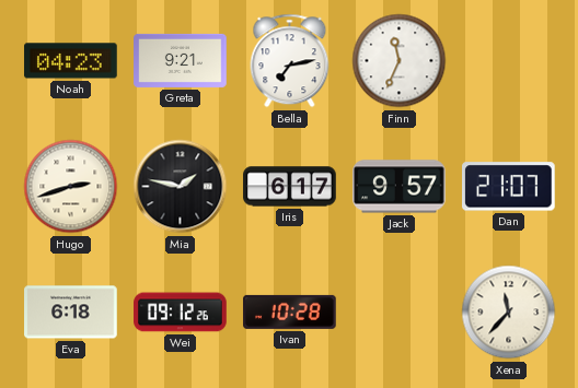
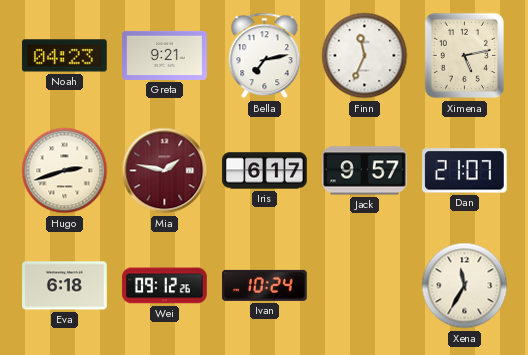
Ximena: none -> 5:13 (465, 56)
Mia dial: black -> burgundy (165, 171)
Ivan: 10:28 -> 10:24 (265, 285)
Xena: 11:37 -> 11:35 (465, 286)
